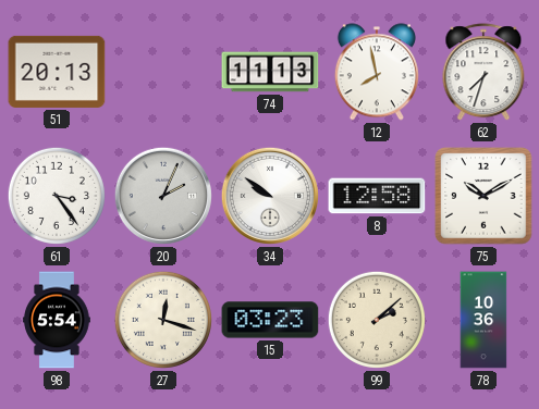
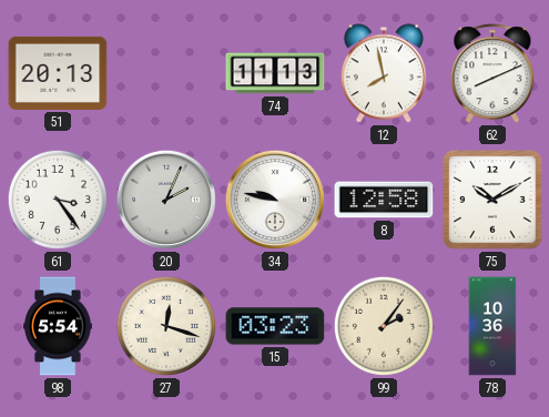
62: 7:33 -> 8:11 (492, 74)
34: 9:51 -> 9:47 (275, 200)
99: 2:08 -> 2:06 (384, 326)
